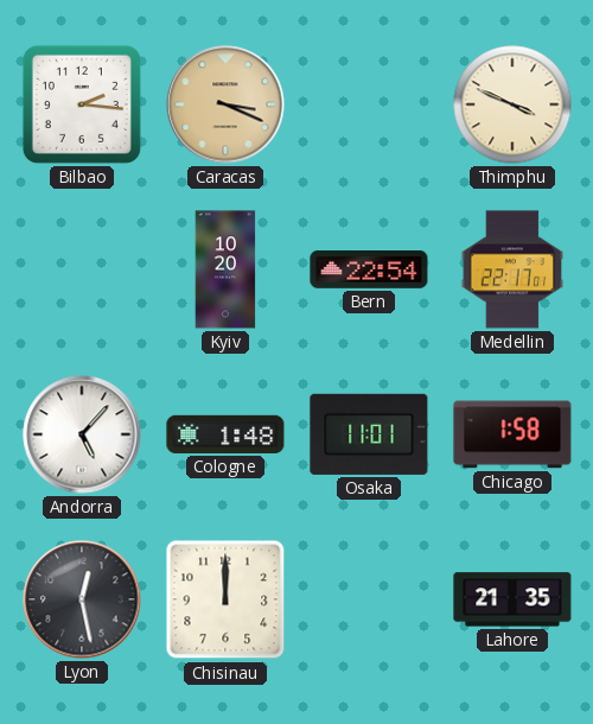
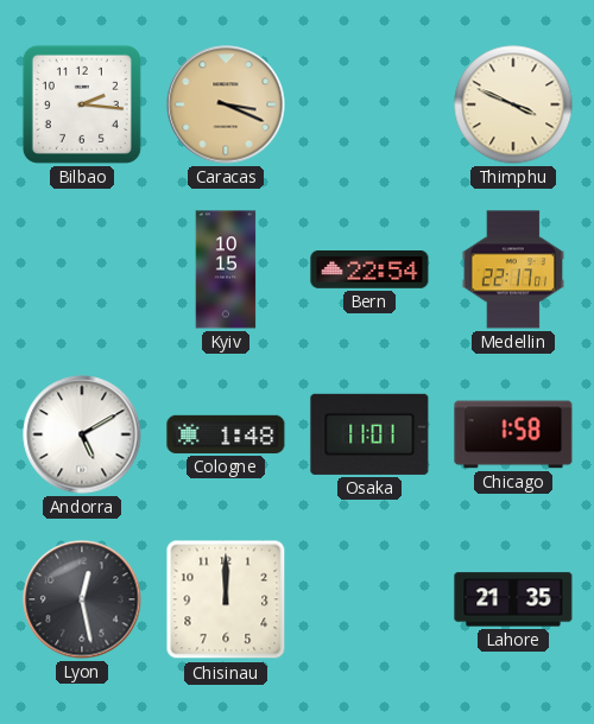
Kyiv: 10:20 -> 10:15 (226, 269)
Andorra: 5:07 -> 5:10 (82, 434)
